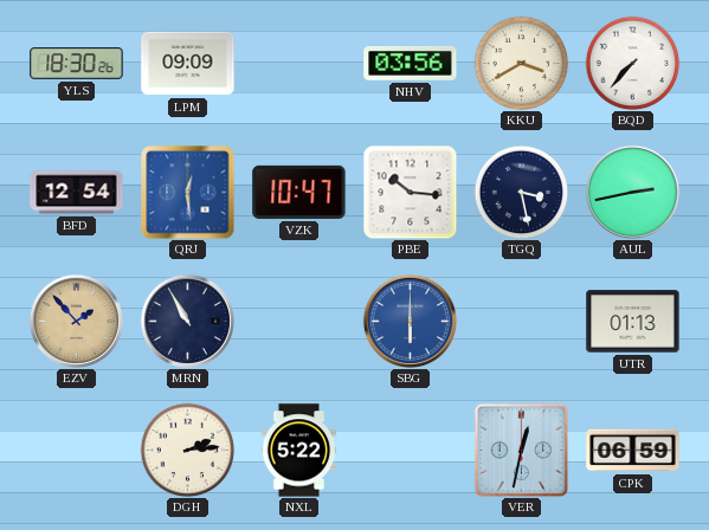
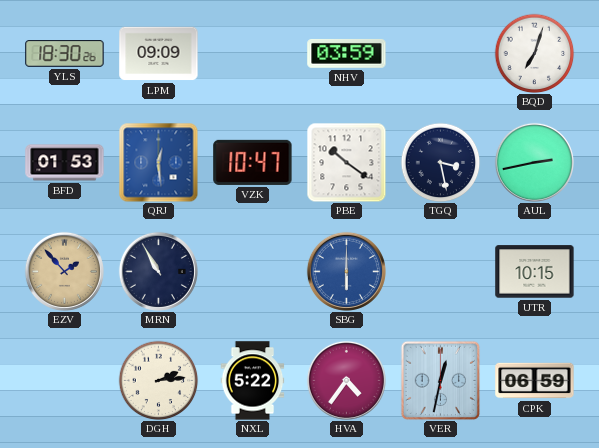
NHV: 03:56 -> 03:59 (347, 53)
KKU: 3:40 -> none (521, 63)
BQD: 7:37 -> 7:03 (534, 53)
BFD: 12:54 -> 01:53 (65, 163)
PBE: 10:16 -> 10:21 (346, 162)
UTR: 01:13 -> 10:15 (535, 272)
HVA: none -> 4:36 (346, 380)
